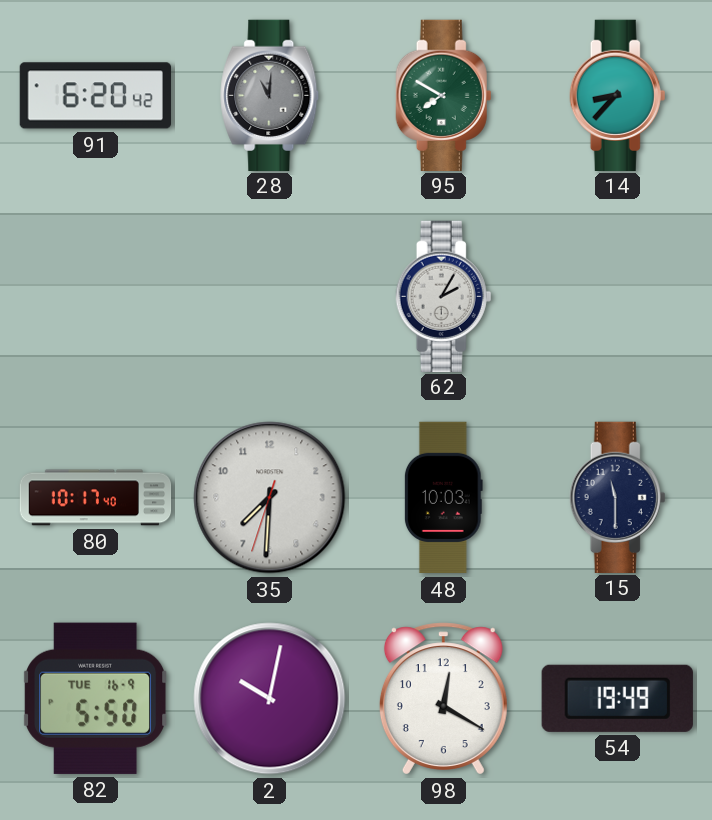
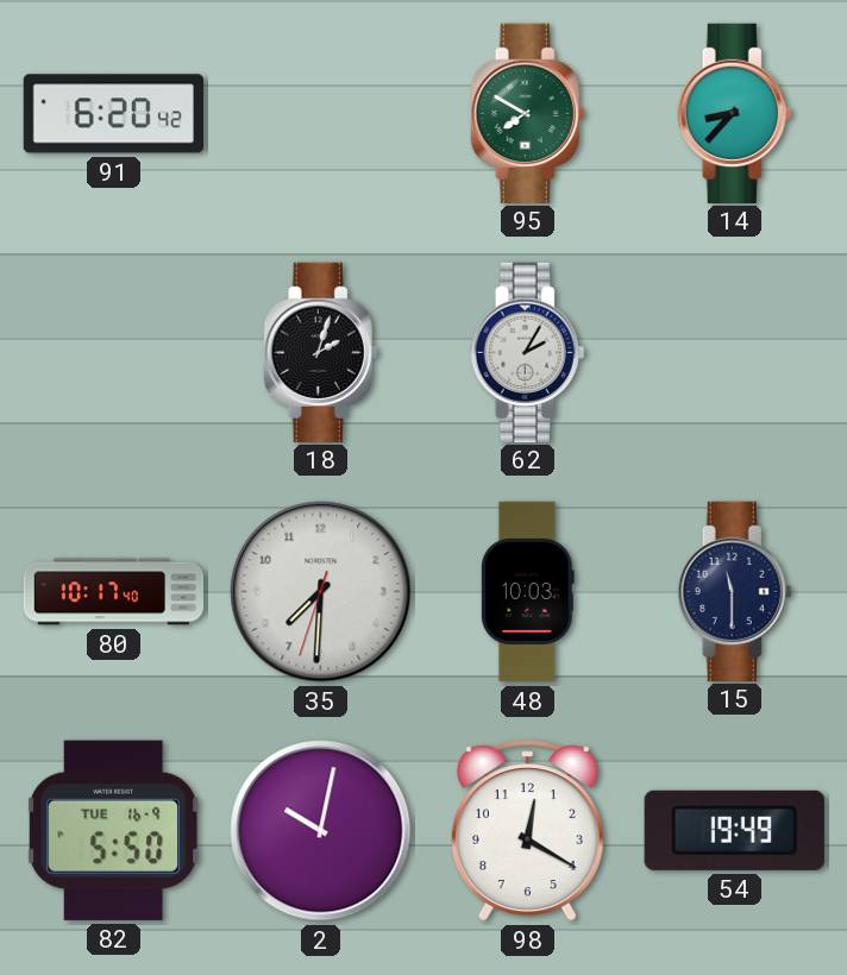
28: 11:01 -> none (270, 95)
18: none -> 2:03 (321, 352)
